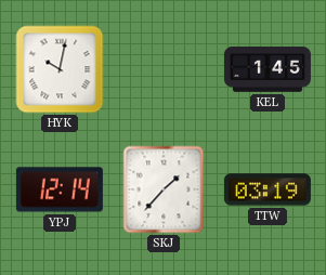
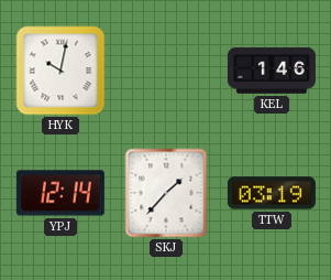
KEL: 1:45 -> 1:46 (272, 71)
